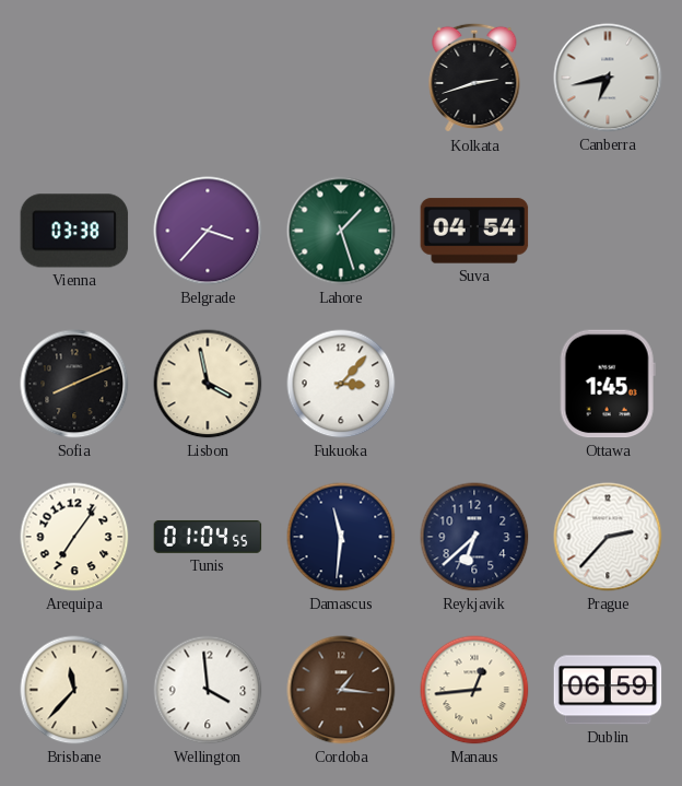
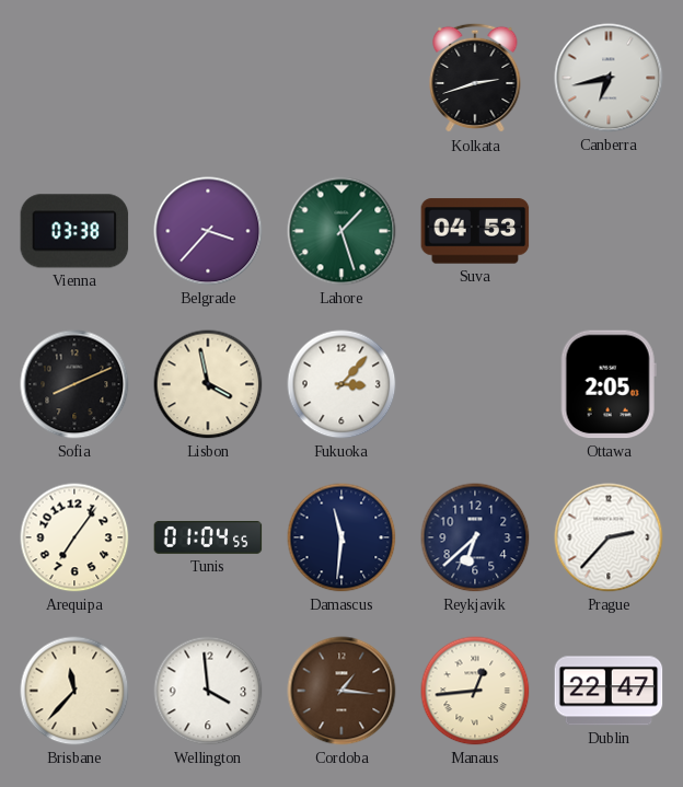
Suva: 04:54 -> 04:53 (475, 231)
Ottawa: 1:45 -> 2:05 (609, 384)
Dublin: 06:59 -> 22:47 (609, 691)
